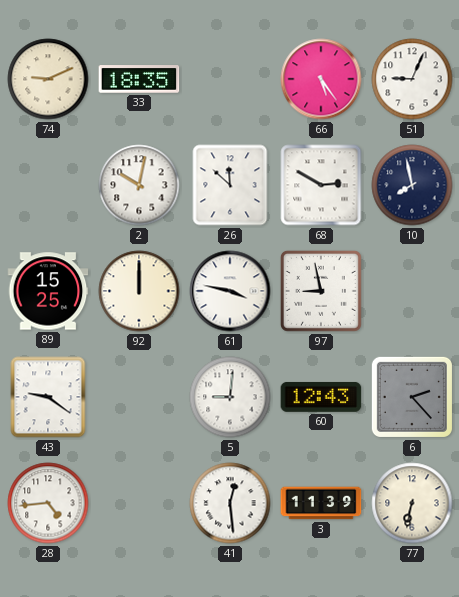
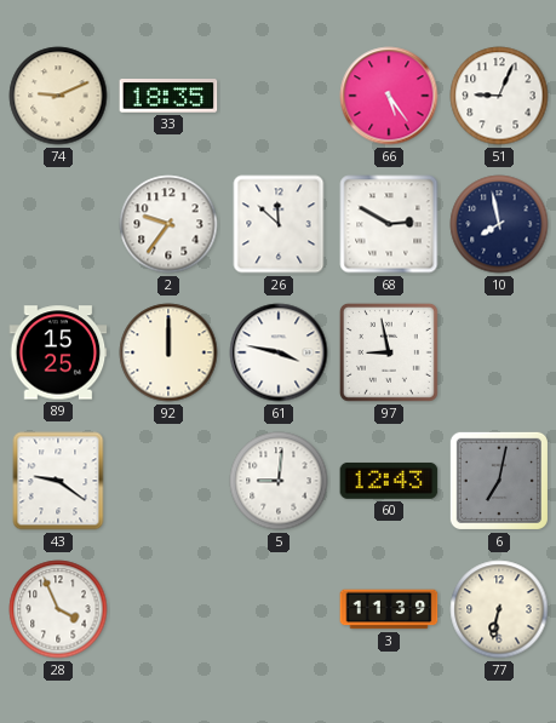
2: 10:02 -> 9:36 (168, 224)
6: 2:23 -> 7:02 (499, 481)
28: 4:44 -> 3:56 (58, 609)
41: 12:29 -> none (230, 503)
